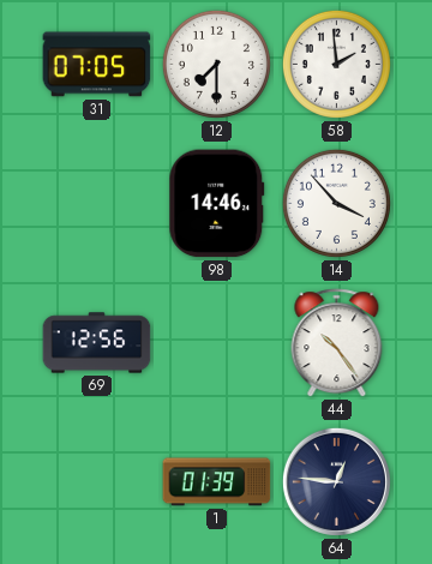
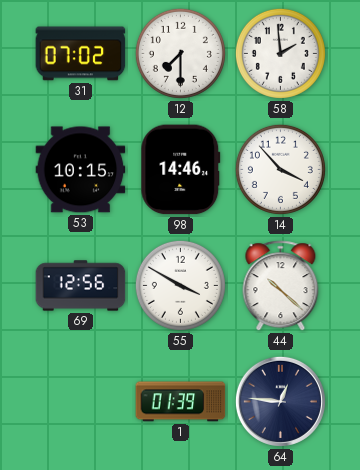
31: 07:05 -> 07:02 (81, 54)
53: none -> 10:15 (81, 170)
55: none -> 3:50 (180, 285)
44: 10:24 -> 10:22 (281, 286)
